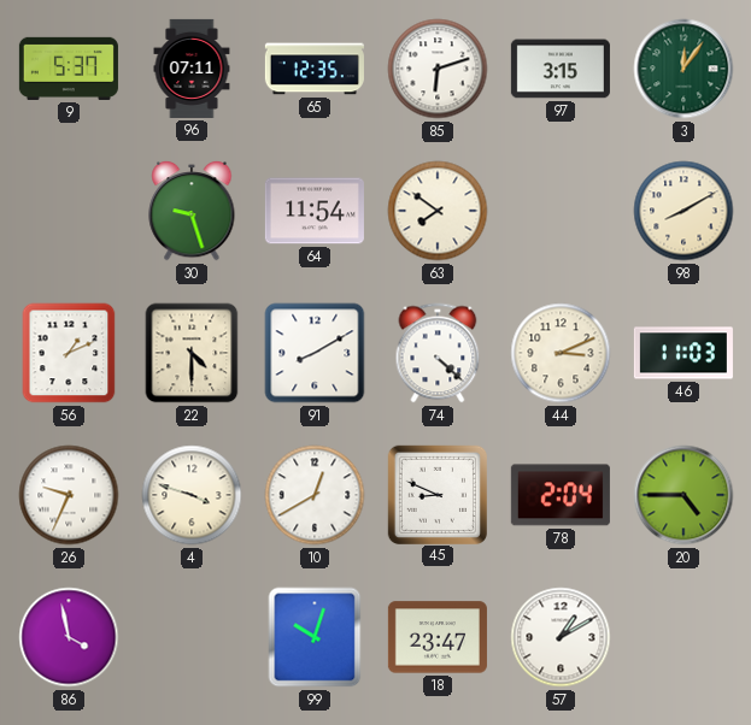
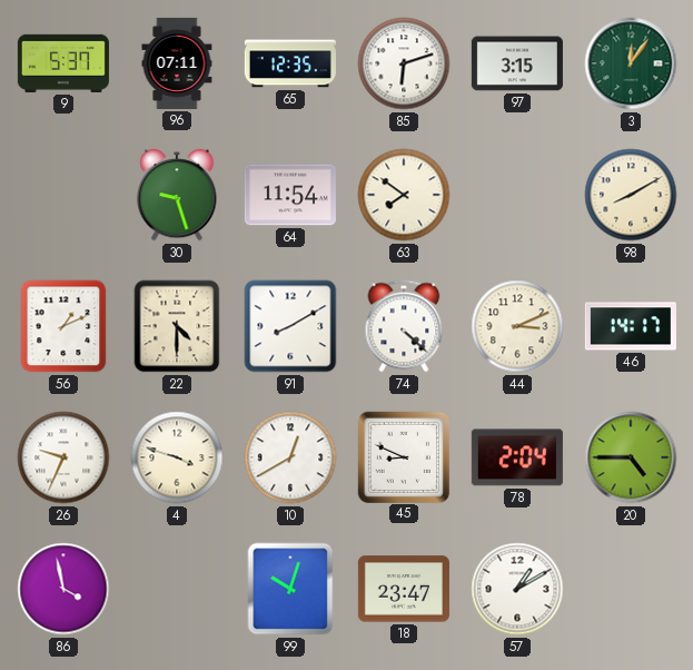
46: 11:03 -> 14:17 (631, 326)
